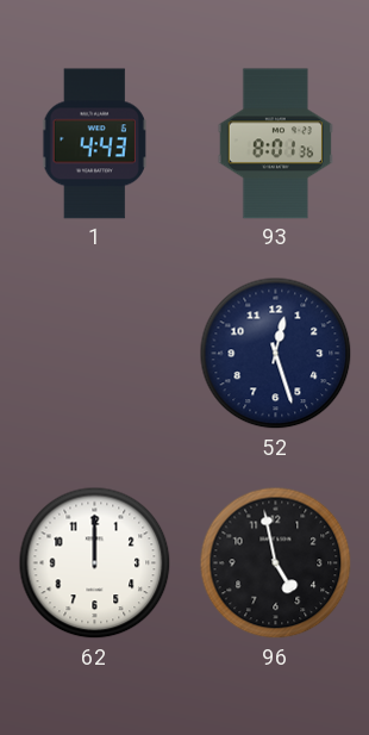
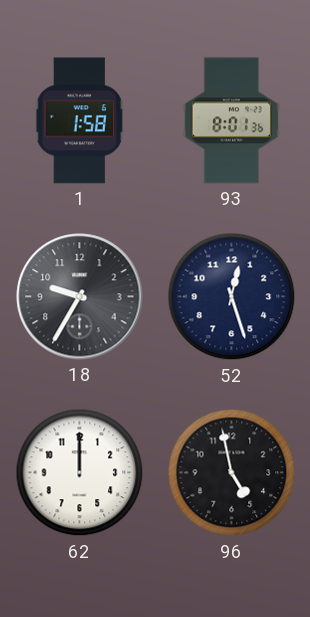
1: 4:43 -> 1:58 (80, 121)
18: none -> 9:35 (80, 297)
